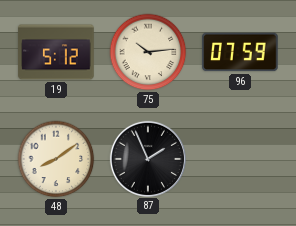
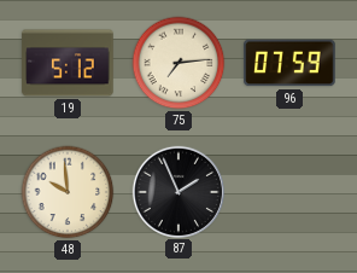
75: 10:14 -> 7:14 (178, 63)
48: 8:09 -> 9:59 (68, 192)
